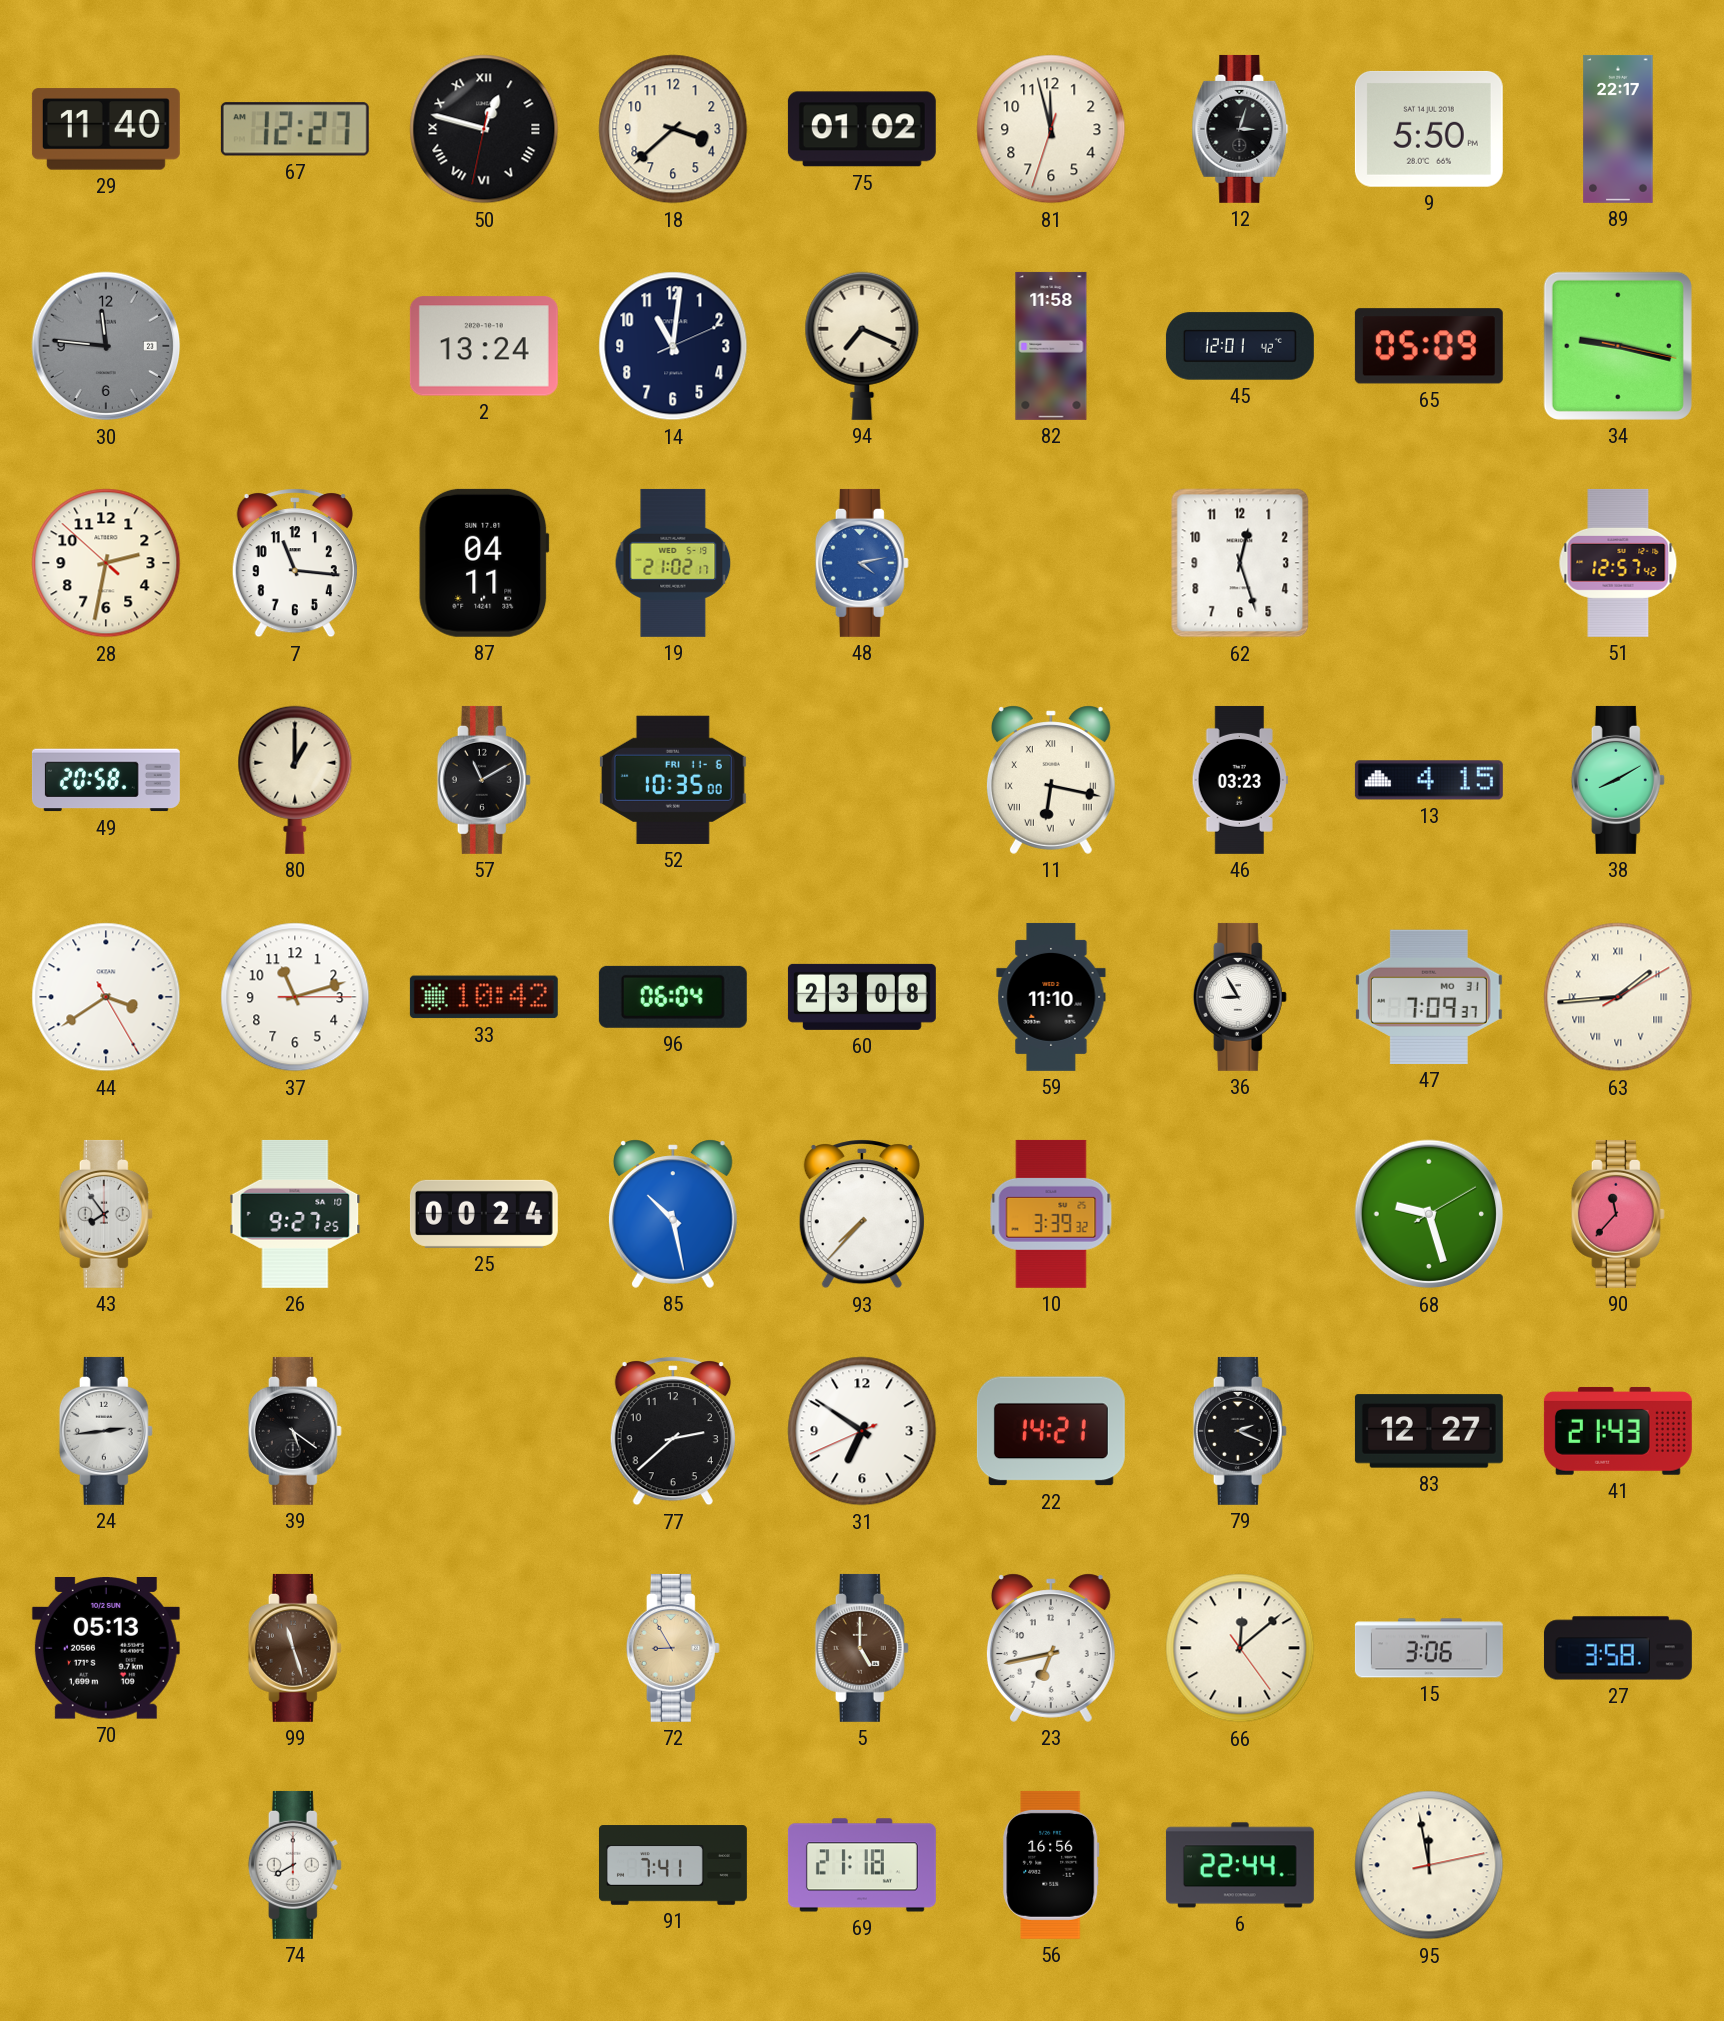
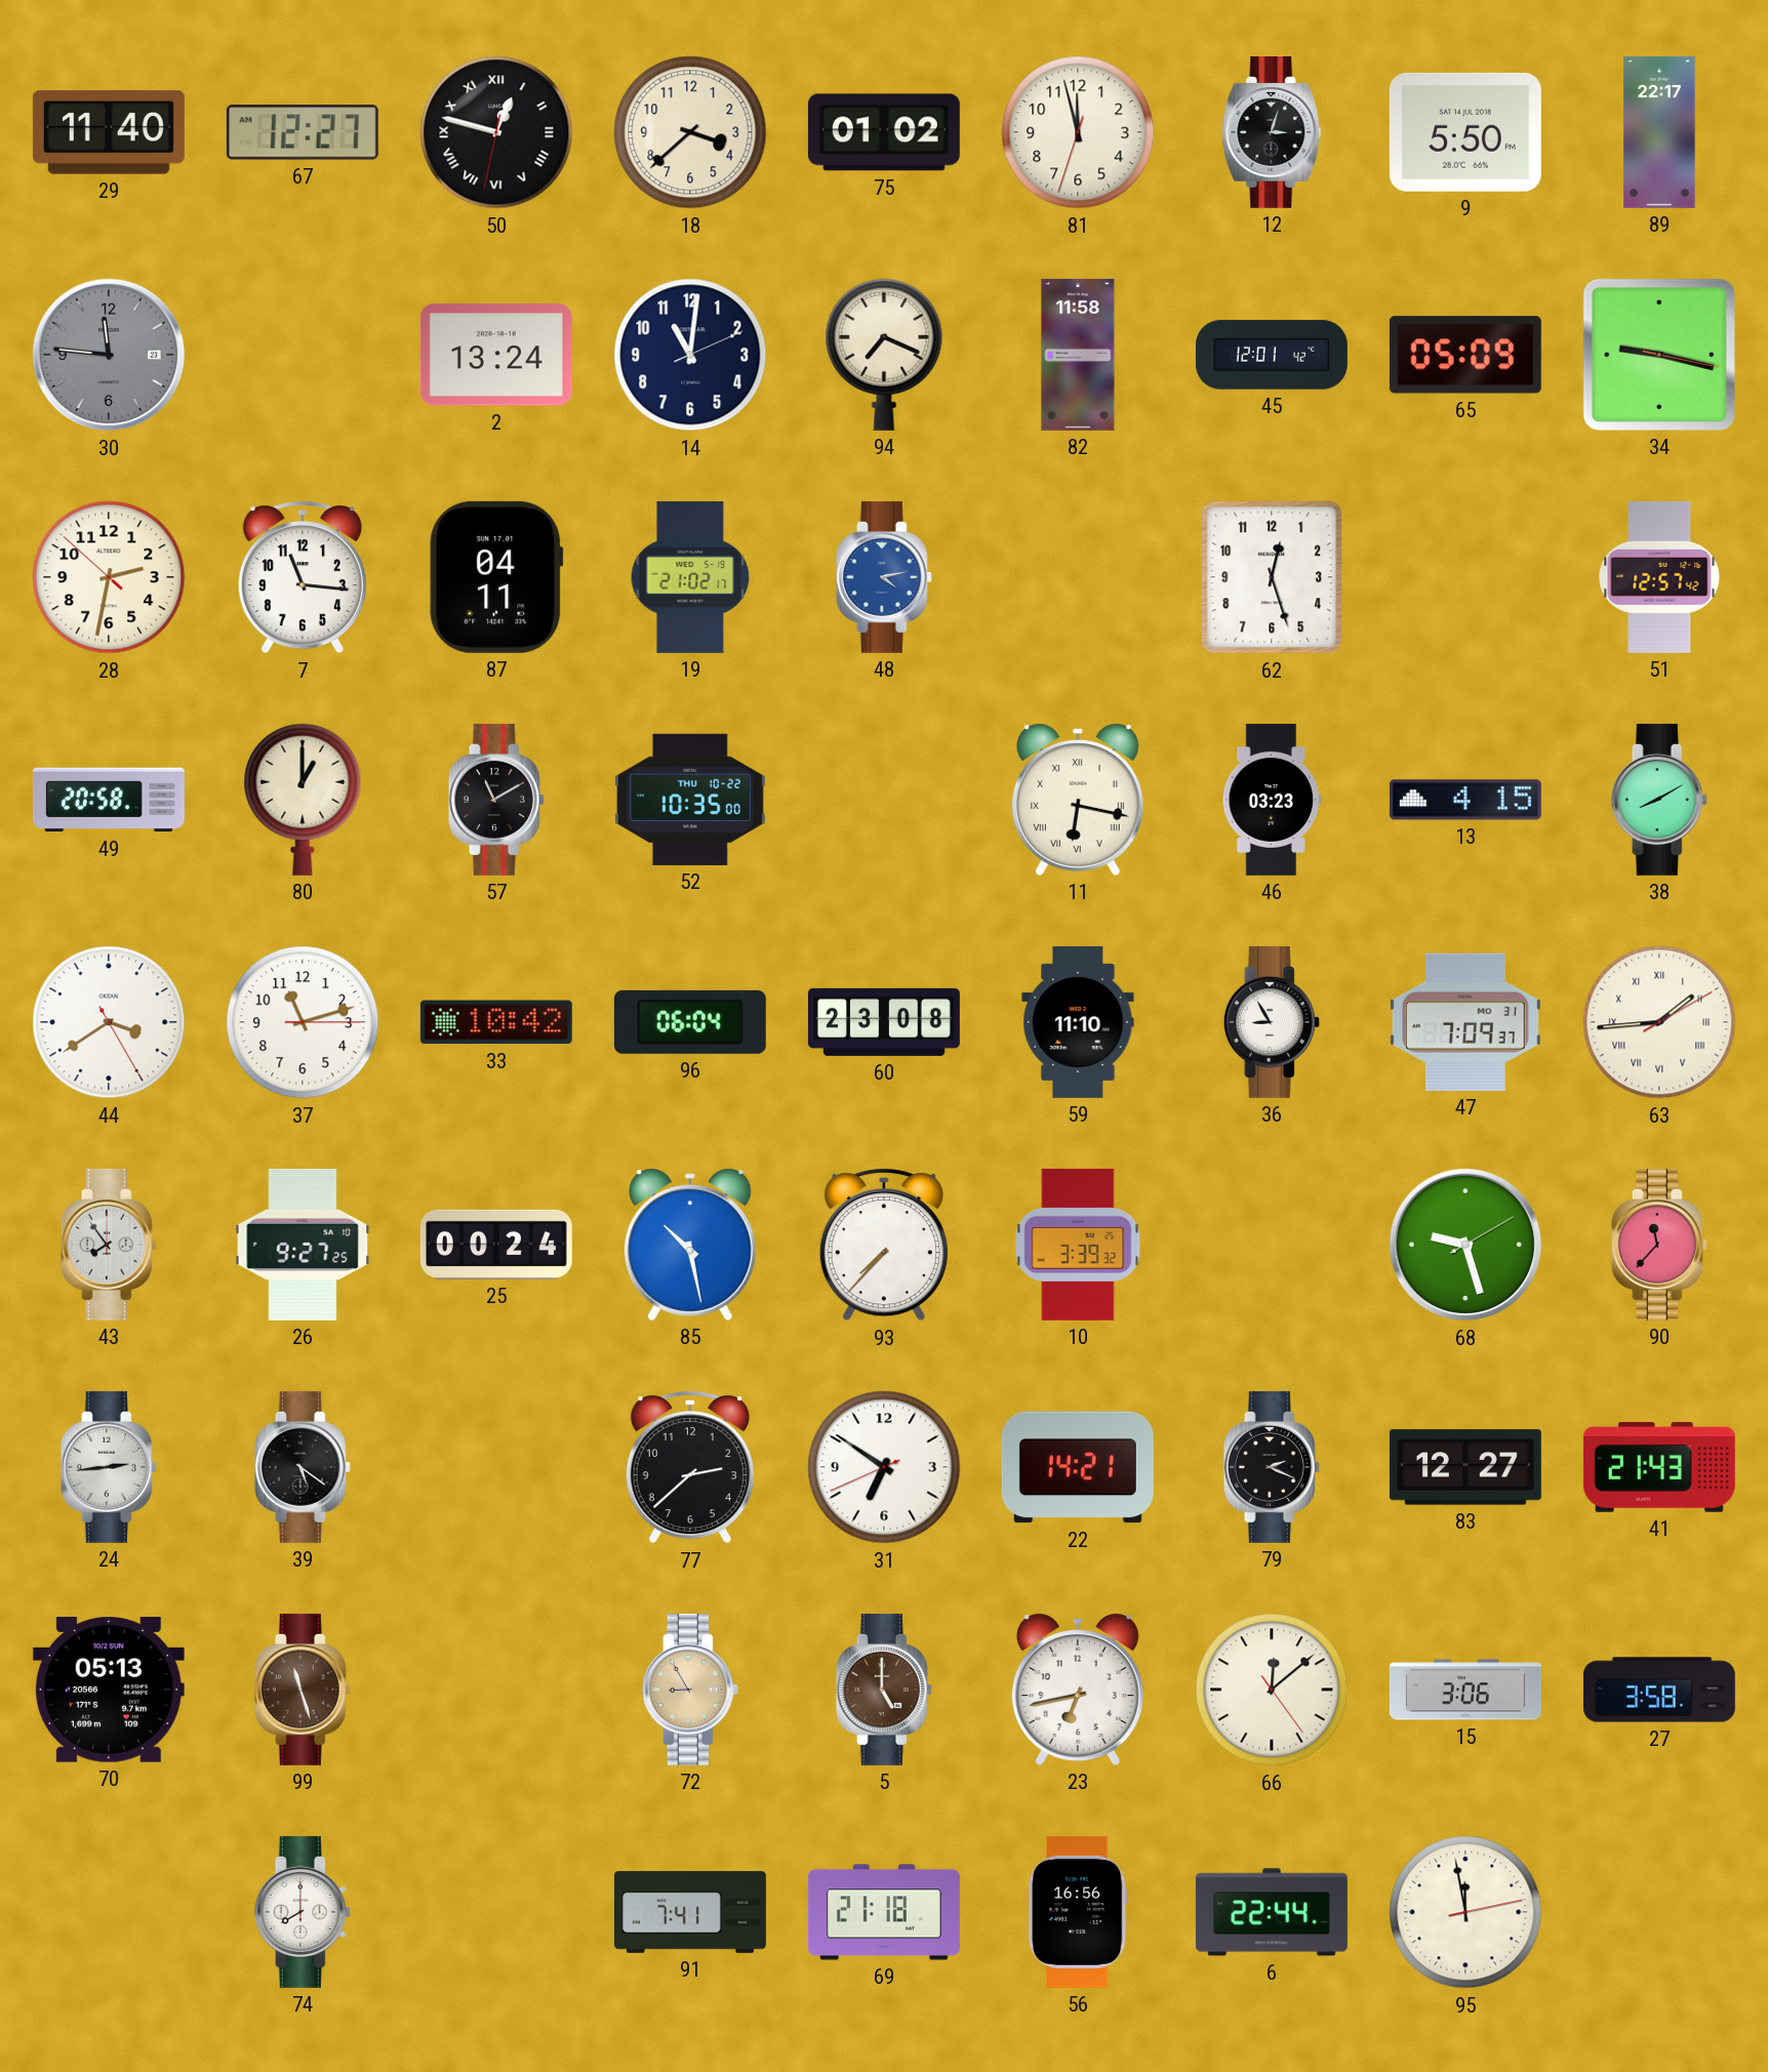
52 date: FRI 11-6 -> THU 10-22 (690, 800)
